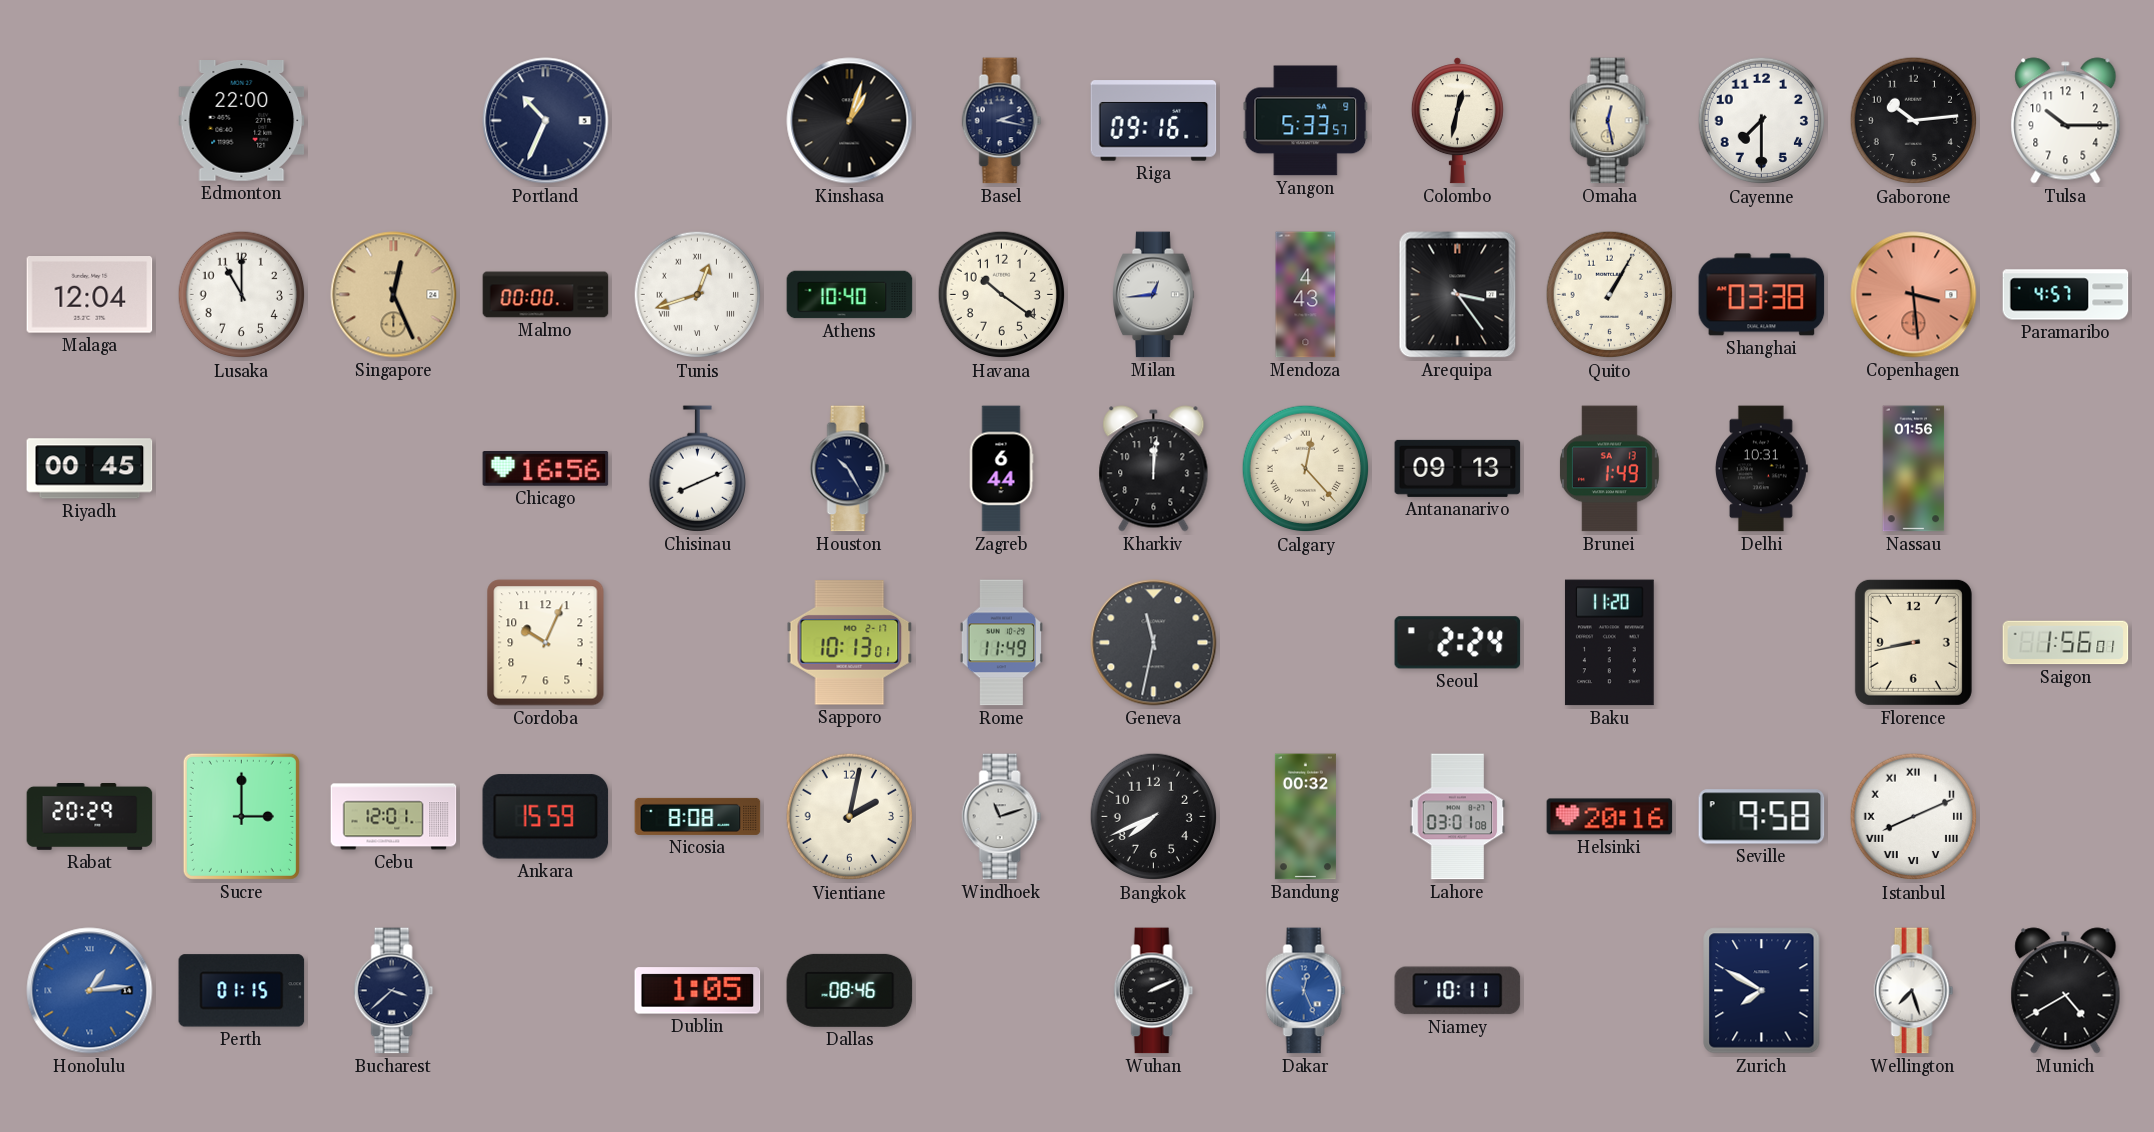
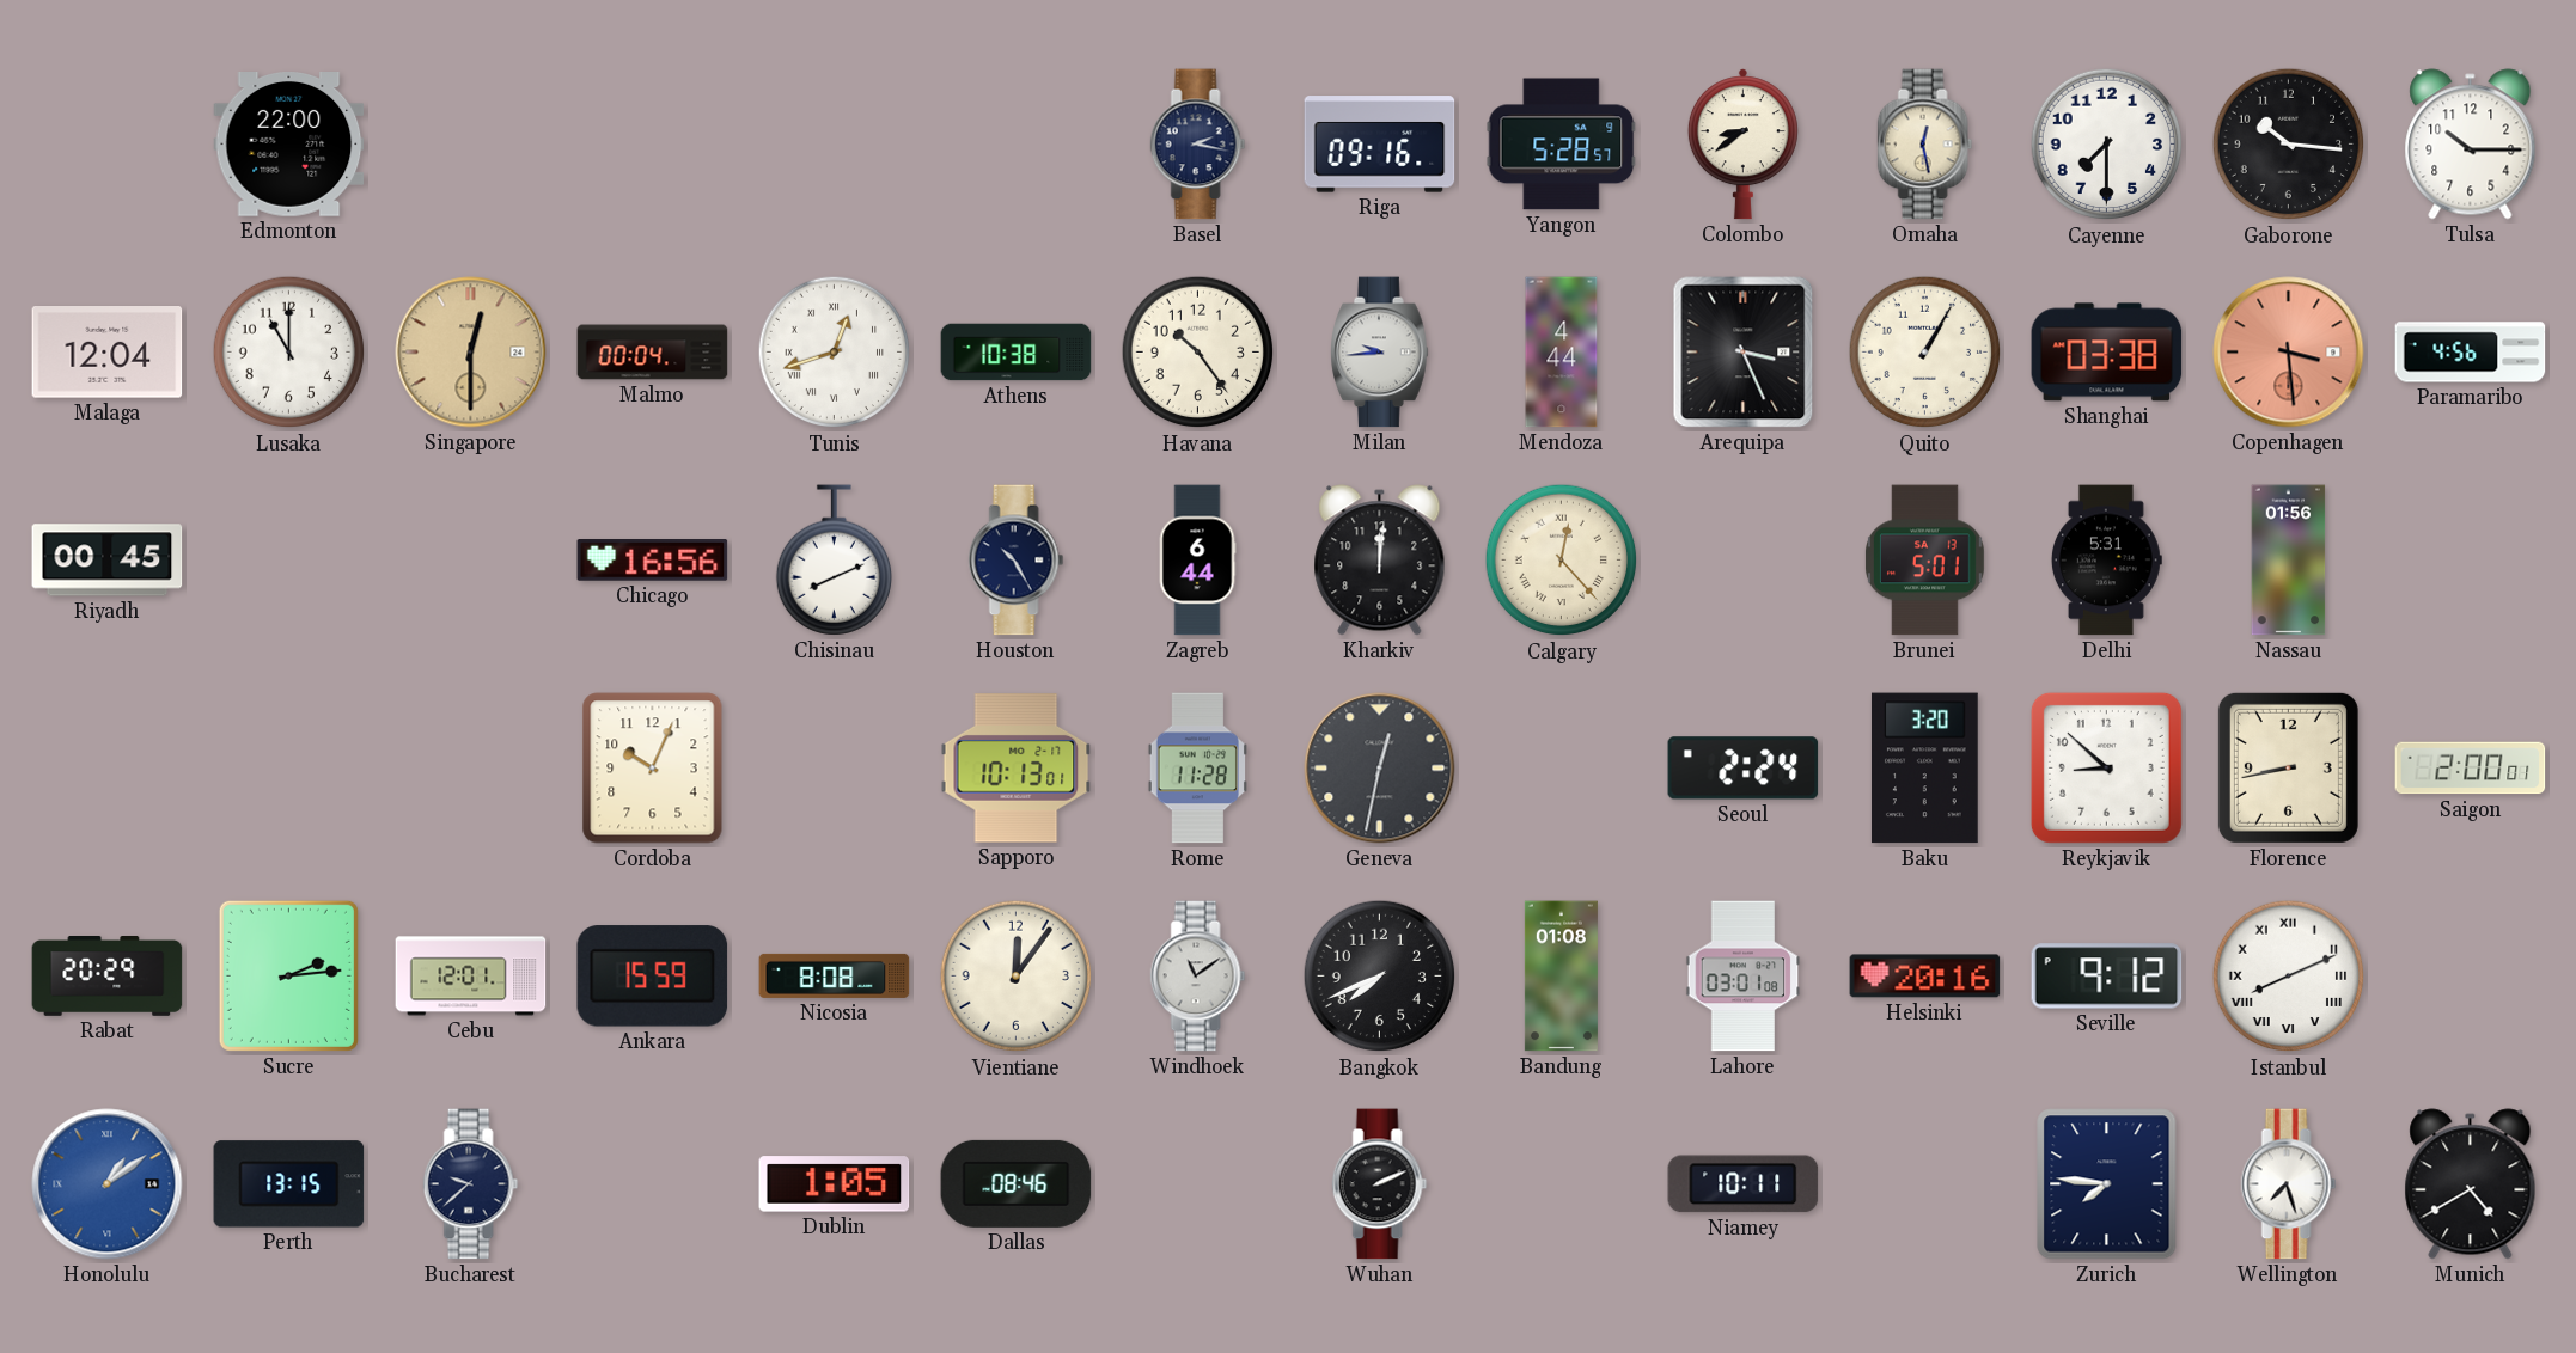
Portland: 10:34 -> none (546, 121)
Kinshasa: 1:03 -> none (850, 121)
Yangon: 5:33 -> 5:28 (1562, 145)
Colombo: 12:32 -> 8:39 (1742, 145)
Gaborone: 10:14 -> 10:16 (2289, 145)
Singapore: 12:26 -> 12:30 (471, 353)
Malmo: 00:00 -> 00:04 (653, 353)
Athens: 10:40 -> 10:38 (1017, 353)
Havana: 10:21 -> 10:24 (1198, 353)
Milan: 12:44 -> 9:44 (1380, 353)
Mendoza: 4:43 -> 4:44 (1562, 353)
Arequipa: 3:24 -> 3:26 (1744, 353)
Paramaribo: 4:57 -> 4:56 (2471, 353)
Antananarivo: 09:13 -> none (1458, 468)
Brunei: 1:49 -> 5:01 (1924, 561)
Delhi: 10:31 -> 5:31 (2106, 561)
Rome: 11:49 -> 11:28 (1197, 769)
Geneva: 11:32 -> 12:32 (1380, 769)
Baku: 11:20 -> 3:20 (1924, 769)
Reykjavik: none -> 8:52 (2106, 767)
Saigon: 1:56 -> 2:00 (2471, 769)
Sucre: 3:00 -> 2:14 (288, 975)
Vientiane: 2:02 -> 12:06 (1017, 977)
Windhoek: 11:12 -> 11:09 (1198, 977)
Bandung: 00:32 -> 01:08 (1561, 977)
Seville: 9:58 -> 9:12 (2107, 977)
Honolulu: 1:14 -> 1:09 (108, 1184)
Perth: 01:15 -> 13:15 (289, 1184)
Bucharest: 3:38 -> 9:38 (471, 1184)
Dakar: 12:26 -> none (1306, 991)
Zurich: 7:50 -> 7:46 (2107, 1184)
